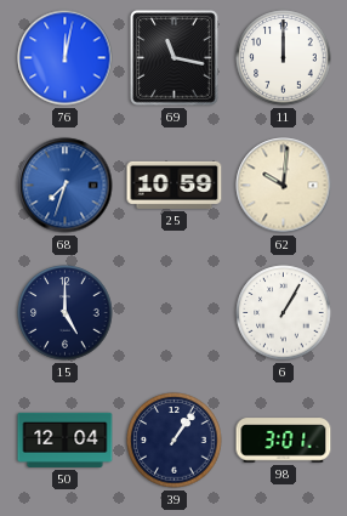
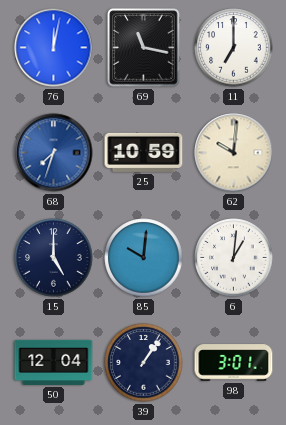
11: 12:00 -> 7:00 (234, 48)
85: none -> 10:01 (144, 258)
6: 1:05 -> 1:01 (234, 258)
